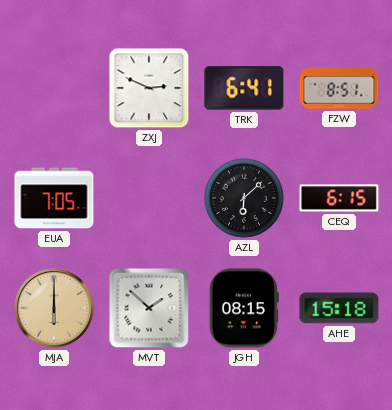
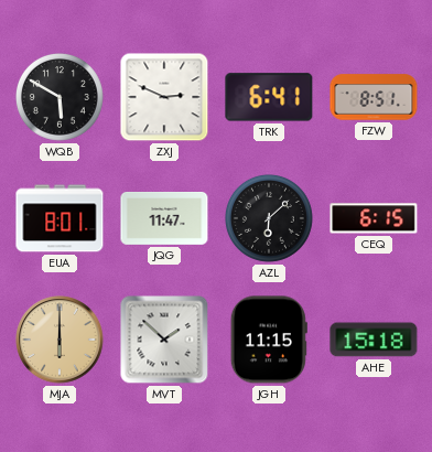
WQB: none -> 5:50 (60, 97)
EUA: 7:05 -> 8:01 (60, 218)
JQG: none -> 11:47 (164, 219)
JGH: 08:15 -> 11:15 (269, 340)
